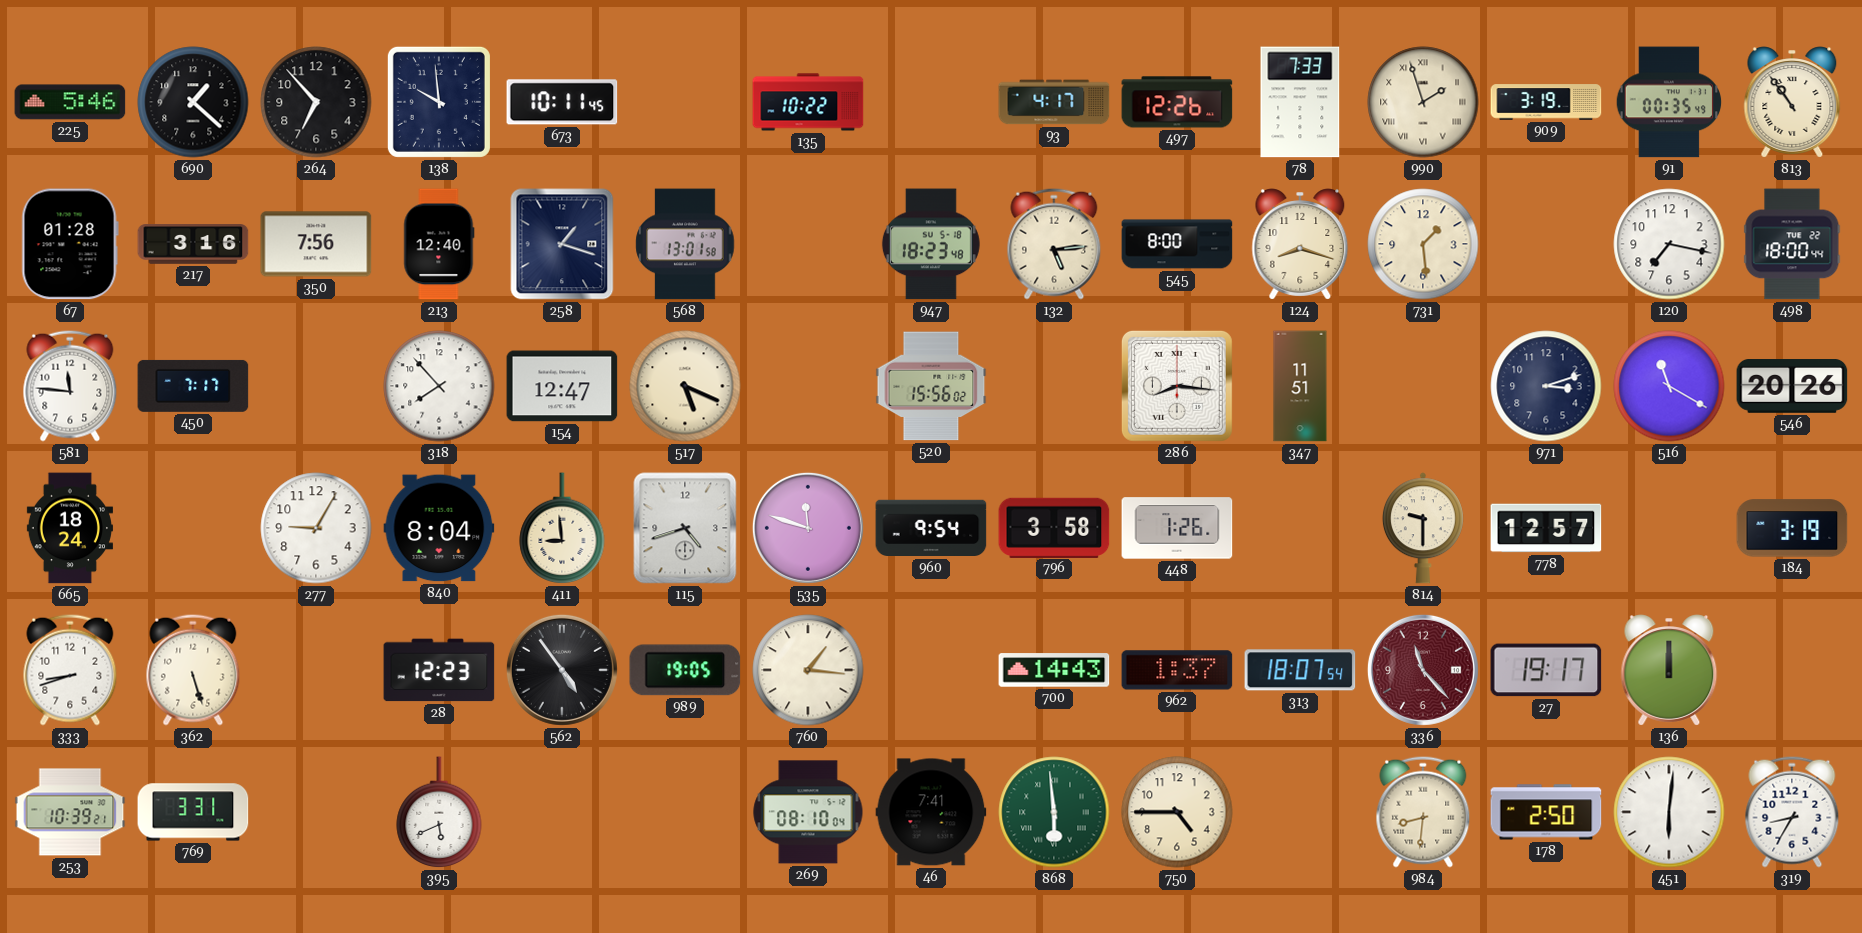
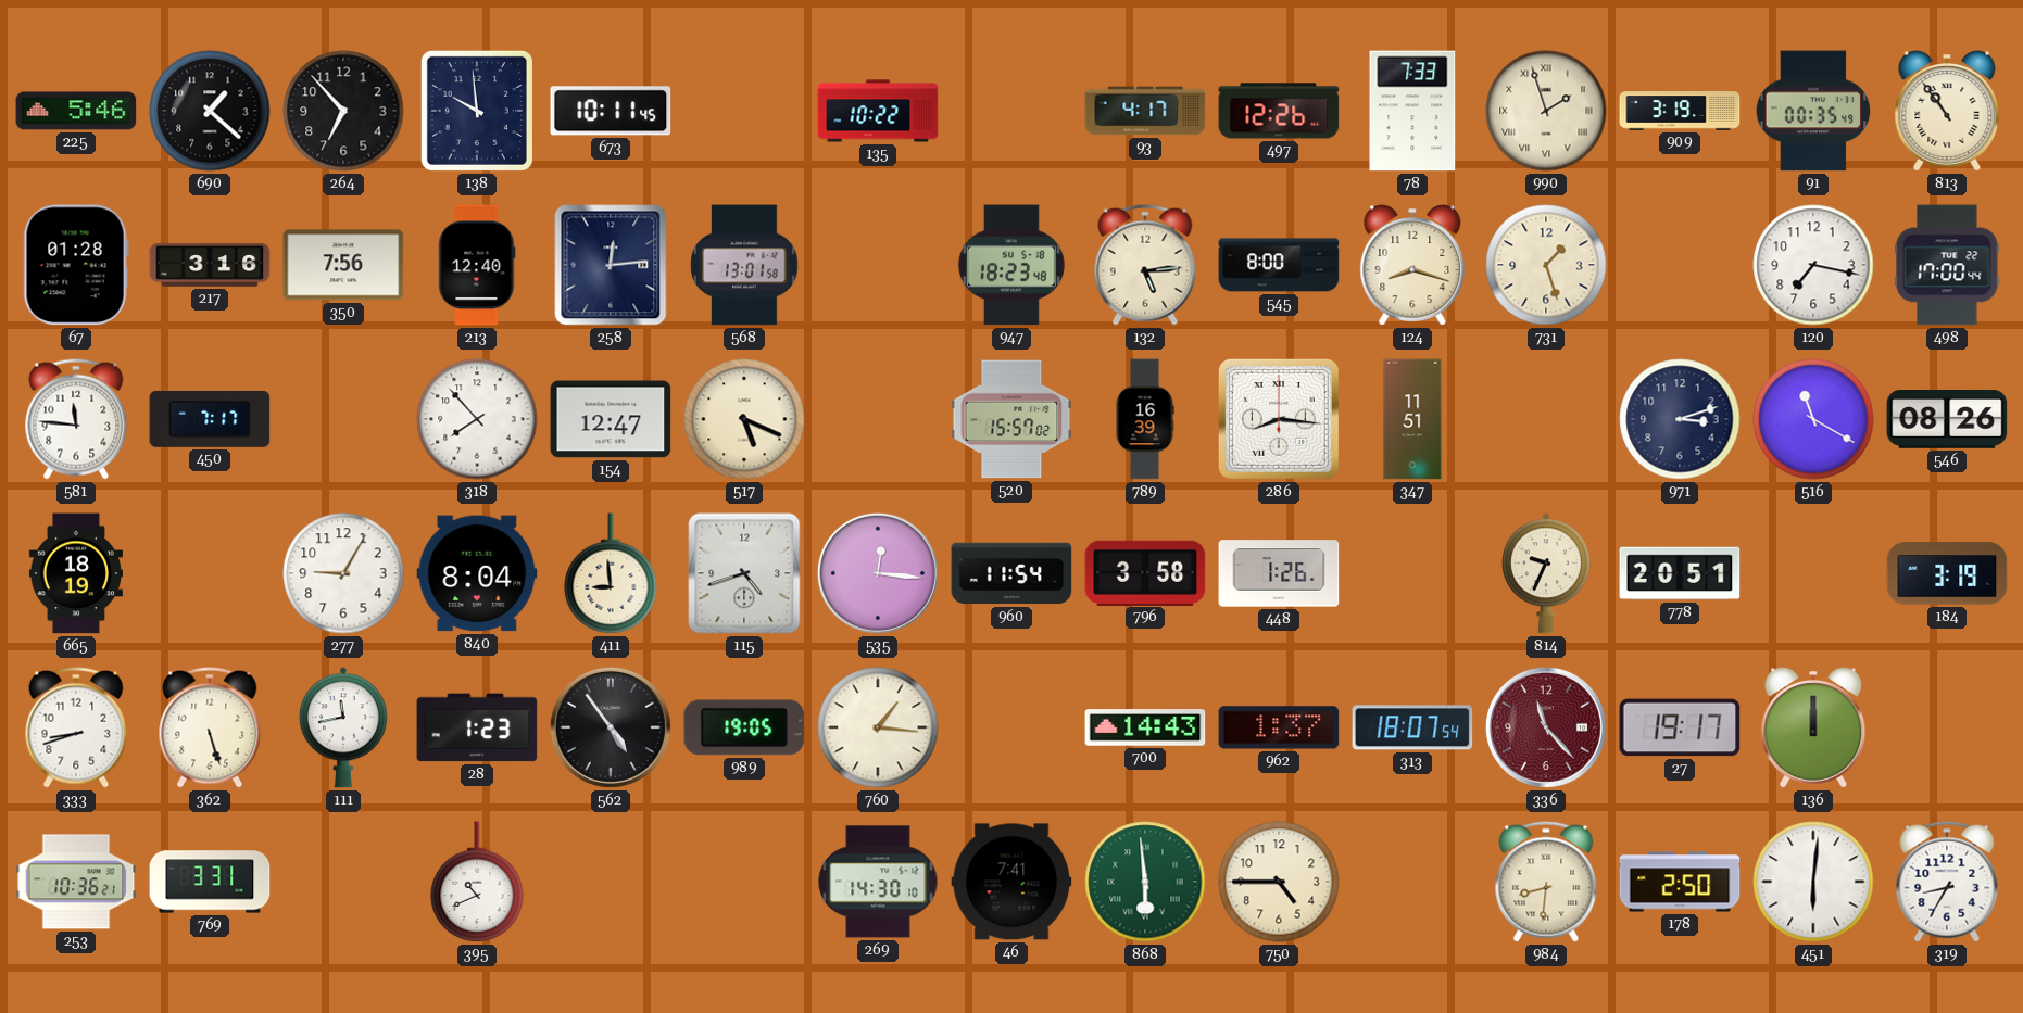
258: 1:18 -> 12:14 (611, 265)
731: 1:29 -> 1:27 (1546, 265)
498: 18:00 -> 17:00 (1947, 265)
520: 15:56 -> 15:57 (1012, 419)
789: none -> 16:39 (1145, 419)
546: 20:26 -> 08:26 (1947, 420)
665: 18:24 -> 18:19 (76, 573)
535: 11:48 -> 12:16 (878, 573)
960: 9:54 -> 11:54 (1012, 573)
814: 9:30 -> 9:34 (1546, 573)
778: 12:57 -> 20:51 (1680, 573)
111: none -> 11:43 (343, 727)
28: 12:23 -> 1:23 (477, 727)
253: 10:39 -> 10:36 (76, 882)
395: 5:41 -> 10:41 (477, 883)
269: 08:10 -> 14:30 (878, 882)
